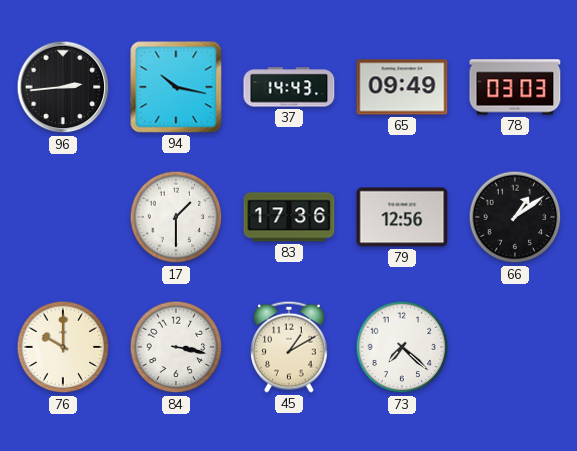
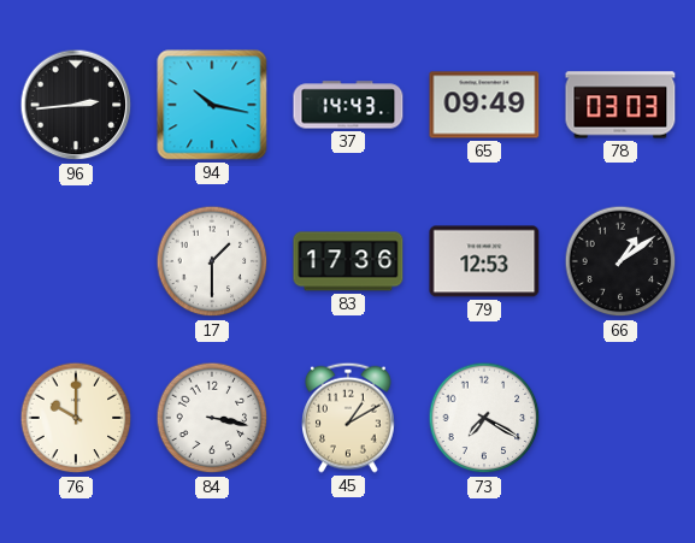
79: 12:56 -> 12:53 (484, 261)
73: 7:22 -> 7:20 (484, 418)
